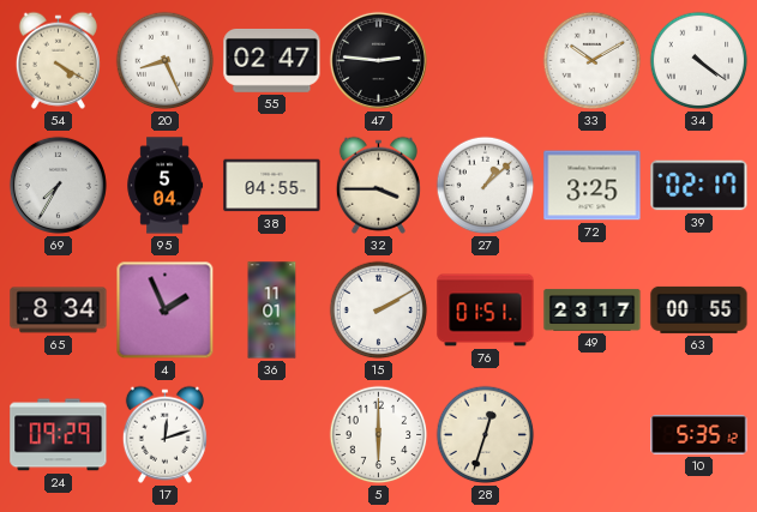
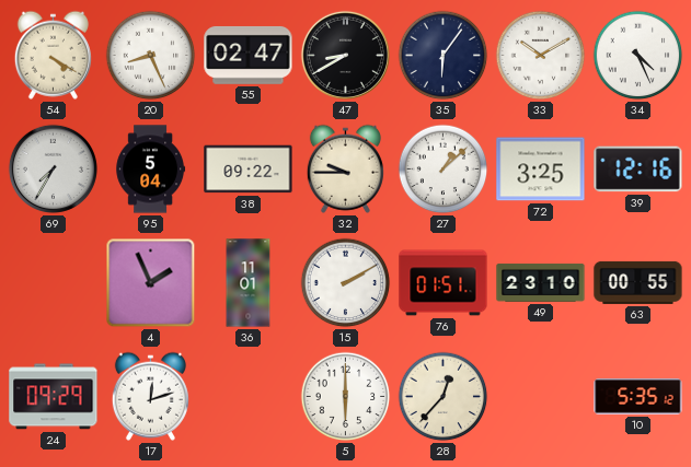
47: 2:46 -> 8:40 (345, 55)
35: none -> 6:06 (444, 56)
34: 4:21 -> 4:26 (638, 56)
38: 04:55 -> 09:22 (249, 170)
32: 3:45 -> 9:45 (345, 168)
39: 02:17 -> 12:16 (638, 170)
65: 8:34 -> none (59, 311)
49: 23:17 -> 23:10 (541, 282)
28: 12:33 -> 12:37 (444, 397)
